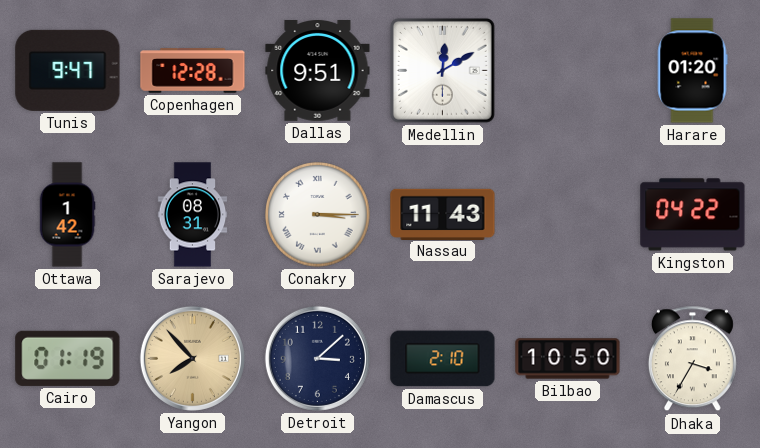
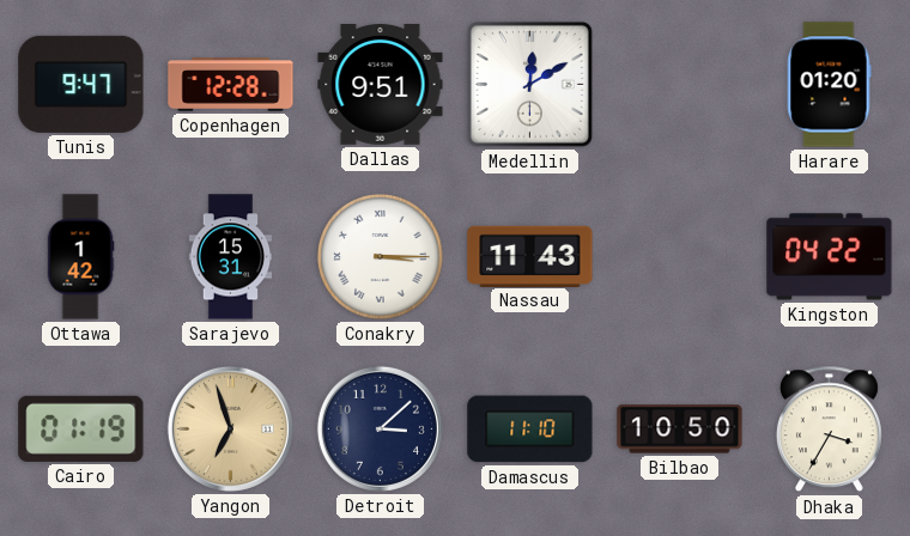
Sarajevo: 08:31 -> 15:31 (231, 257)
Yangon: 7:53 -> 6:57 (230, 428)
Damascus: 2:10 -> 11:10 (530, 430)
